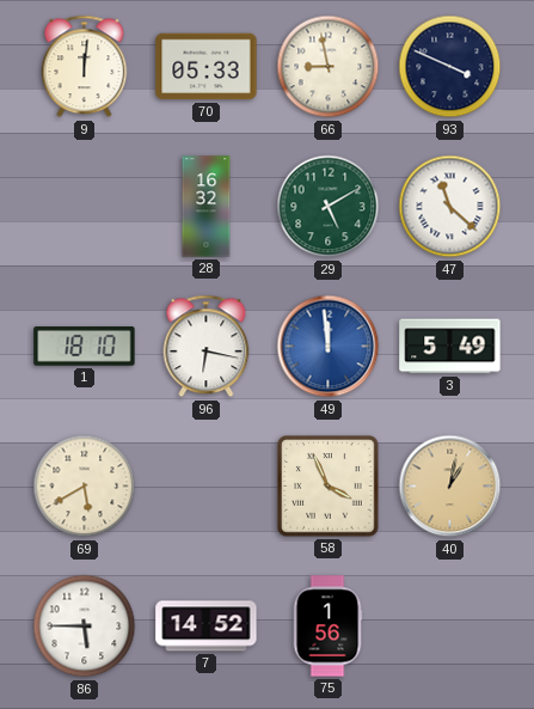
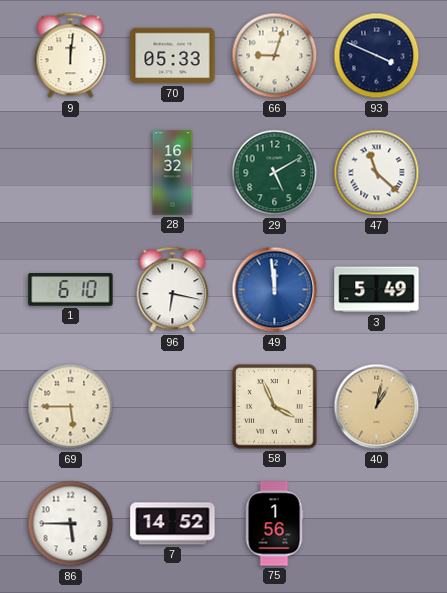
66: 8:58 -> 9:03 (275, 56)
1: 18:10 -> 6:10 (71, 290)
69: 5:40 -> 5:45 (71, 407)
